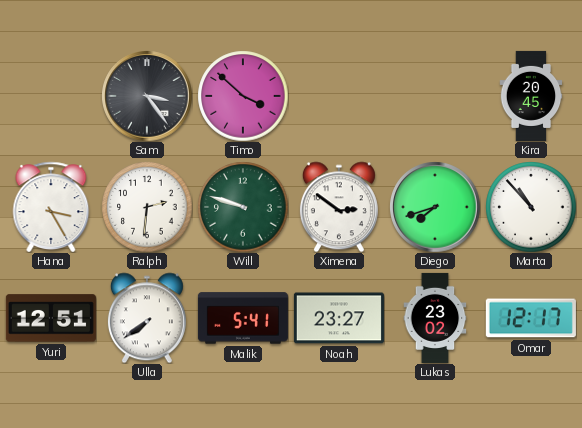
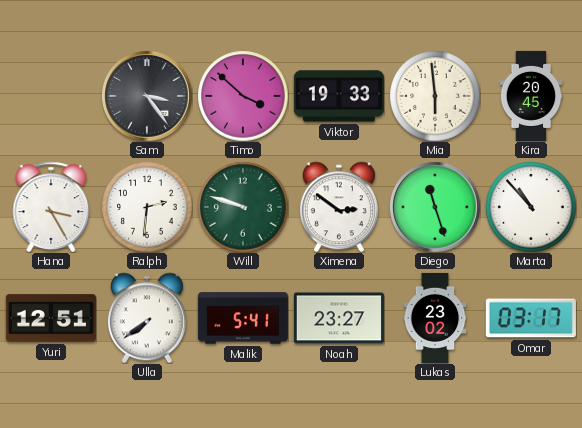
Viktor: none -> 19:33 (339, 96)
Mia: none -> 5:59 (435, 96)
Diego: 7:42 -> 11:27 (435, 207)
Omar: 12:17 -> 03:17 (531, 318)
